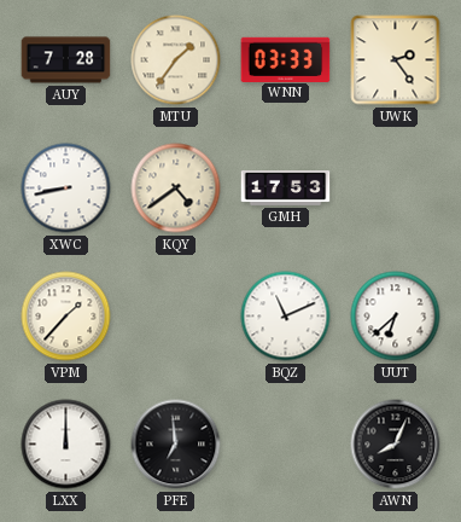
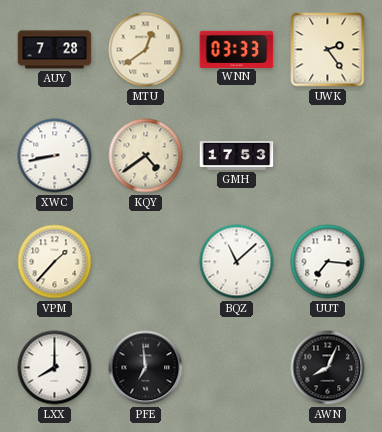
MTU: 1:36 -> 12:39 (146, 50)
BQZ: 11:11 -> 11:08 (237, 262)
UUT: 6:38 -> 7:16 (328, 262)
LXX: 12:00 -> 8:00 (55, 368)
